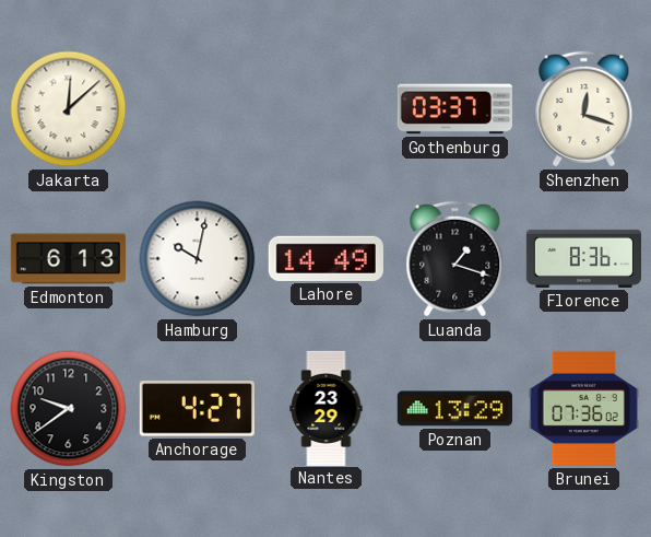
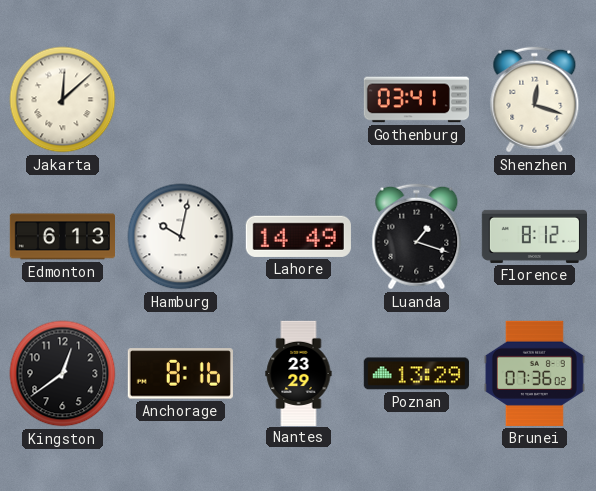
Gothenburg: 03:37 -> 03:41 (416, 100)
Florence: 8:36 -> 8:12 (534, 236)
Kingston: 9:39 -> 12:39 (63, 374)
Anchorage: 4:27 -> 8:16 (180, 374)
